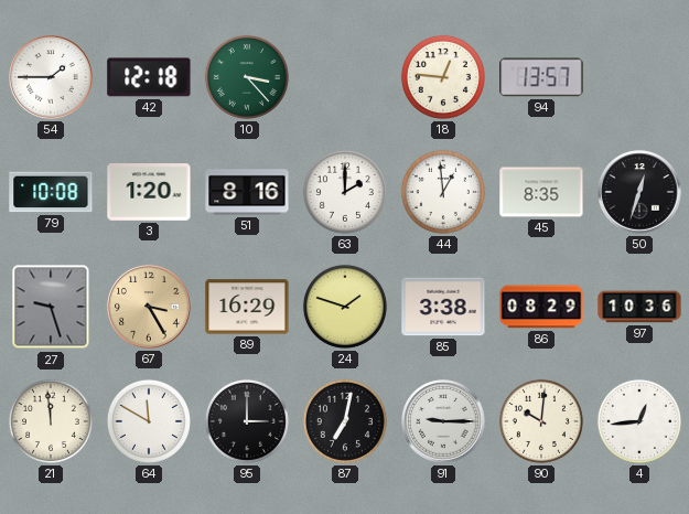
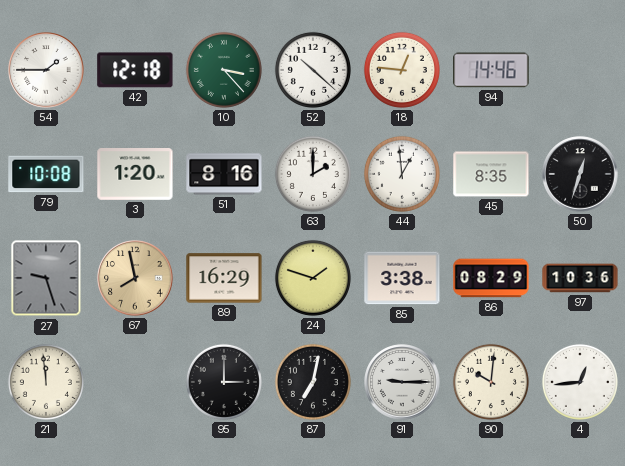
52: none -> 10:22 (313, 70)
94: 13:57 -> 14:46 (491, 70)
67: 3:25 -> 7:58 (135, 278)
64: 11:50 -> none (149, 421)
